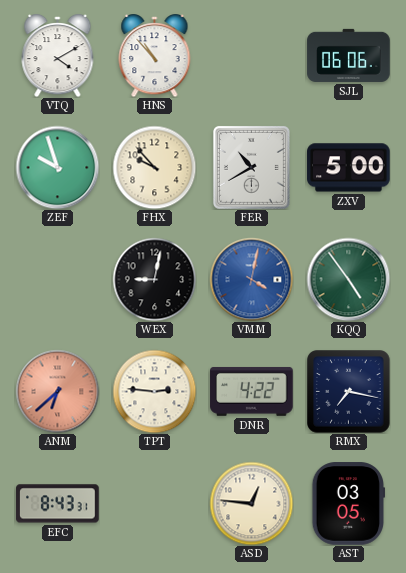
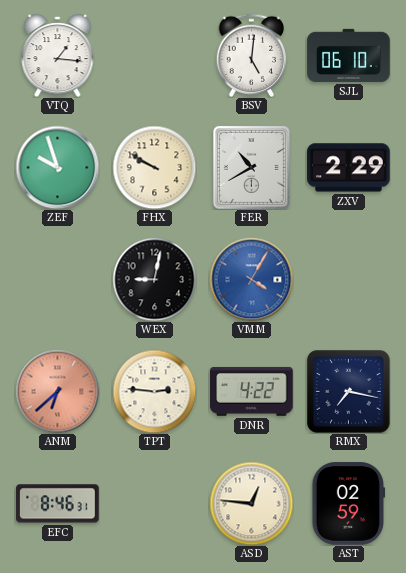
VTQ: 4:10 -> 1:16 (58, 56)
HNS: 10:53 -> none (155, 56)
BSV: none -> 5:01 (252, 55)
SJL: 06:06 -> 06:10 (349, 55)
FHX: 9:53 -> 9:50 (154, 167)
ZXV: 5:00 -> 2:29 (349, 168)
VMM: 4:02 -> 4:05 (251, 279)
KQQ: 4:54 -> none (348, 279)
EFC: 8:43 -> 8:46 (58, 504)
AST: 03:05 -> 02:59 (349, 504)
